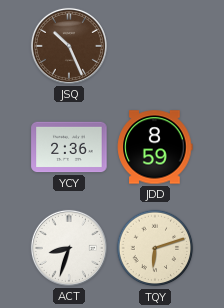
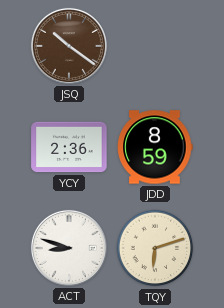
JSQ: 10:26 -> 10:21 (69, 46)
ACT: 8:33 -> 8:48 (69, 248)
